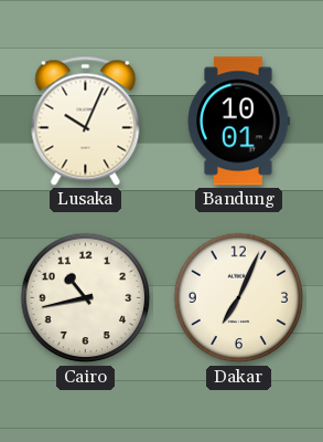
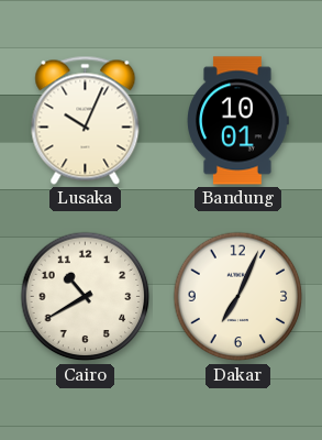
Cairo: 10:43 -> 10:40 (86, 297)
